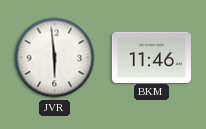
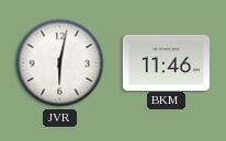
JVR: 5:59 -> 6:02 (60, 63)
